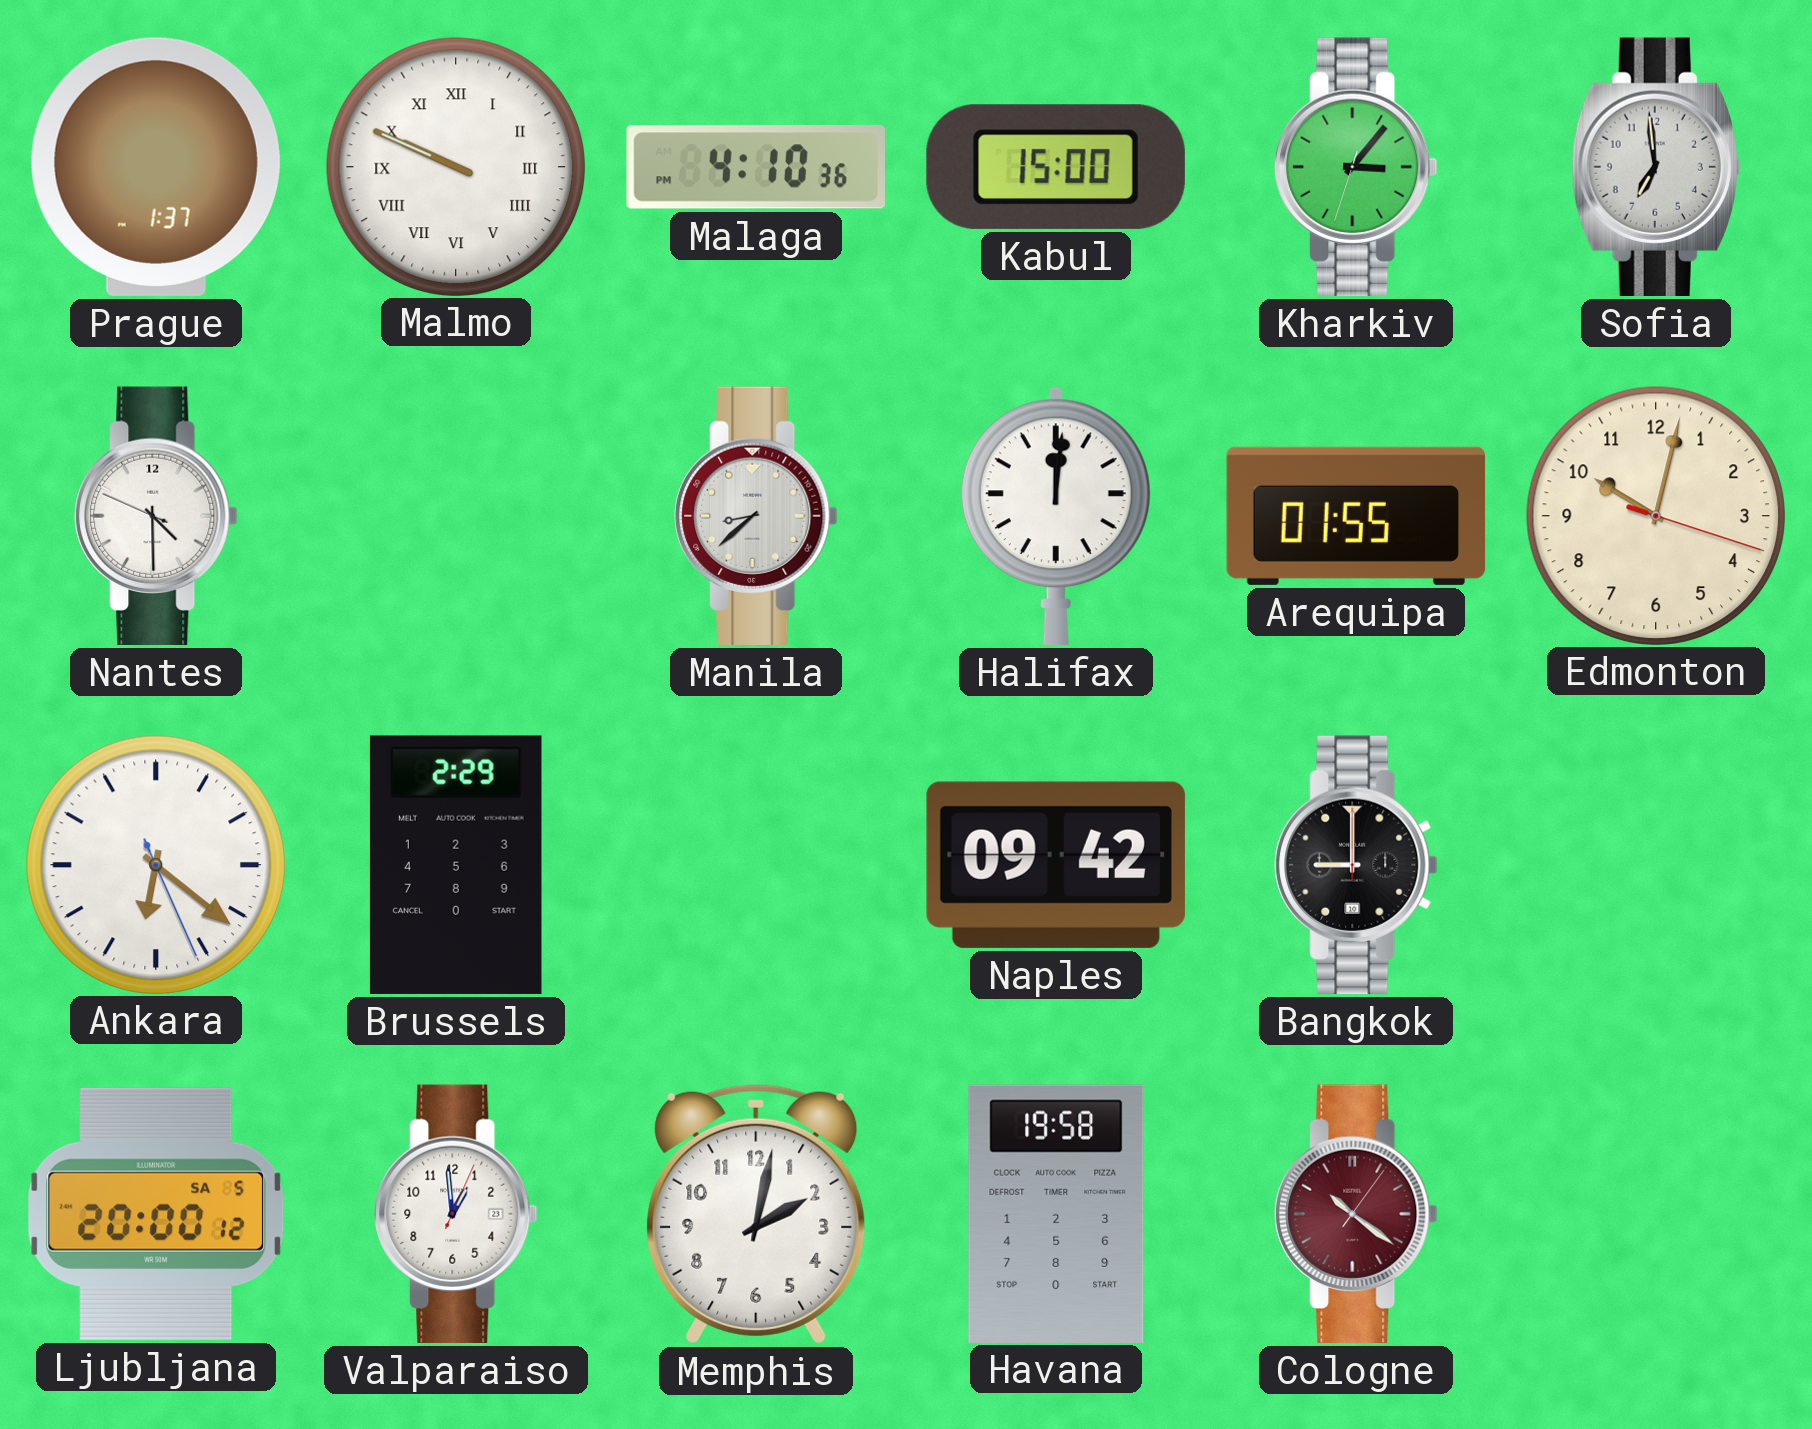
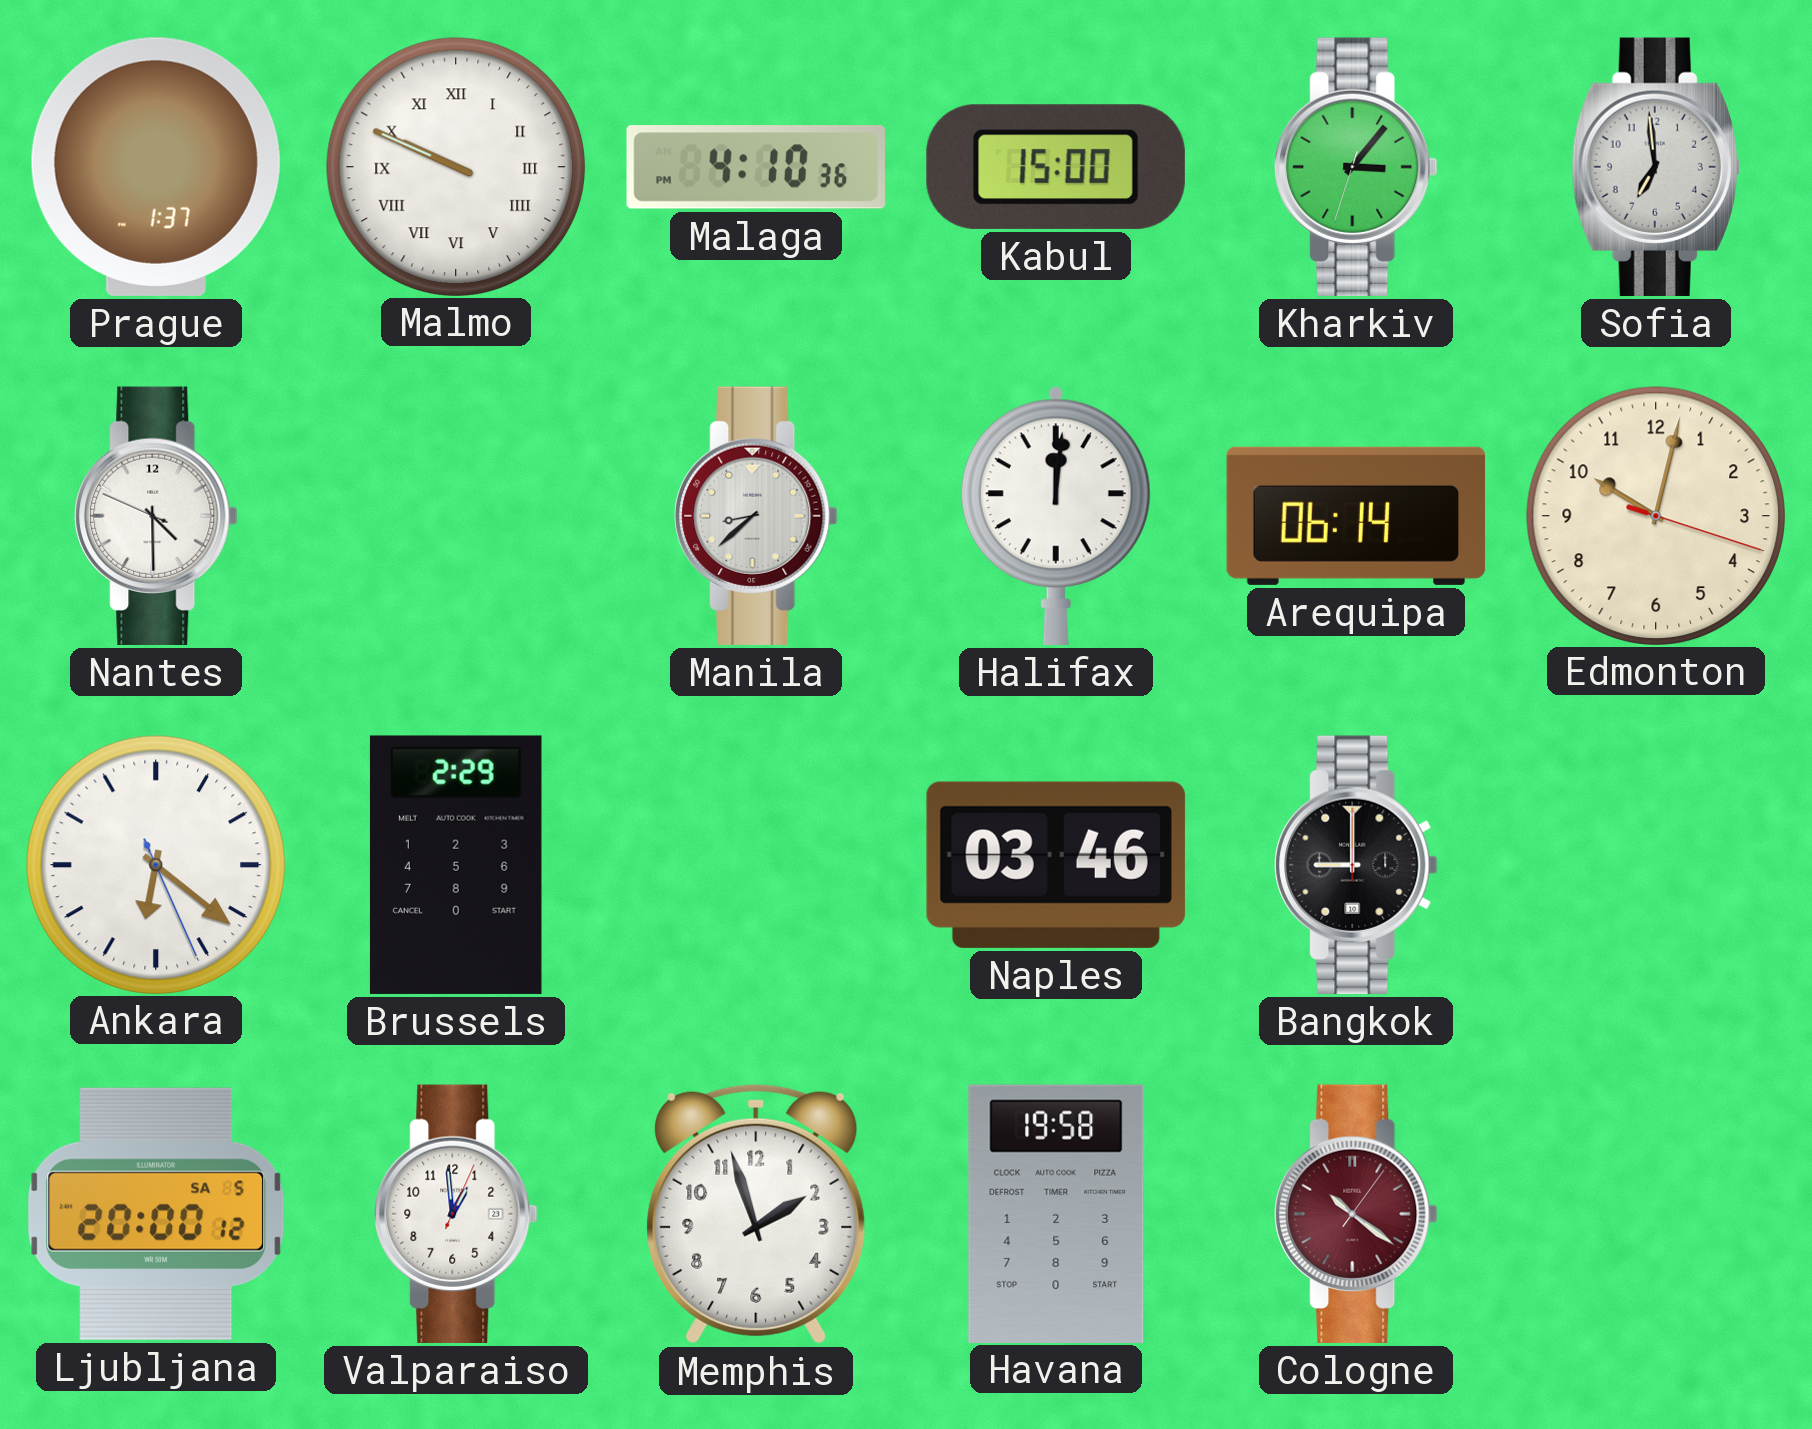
Arequipa: 01:55 -> 06:14 (1356, 516)
Naples: 09:42 -> 03:46 (1056, 865)
Memphis: 2:02 -> 1:57 (756, 1214)
